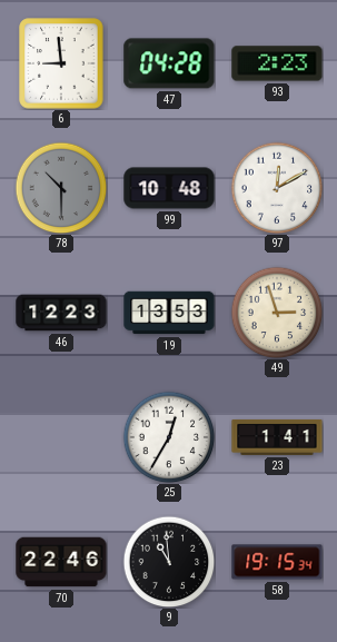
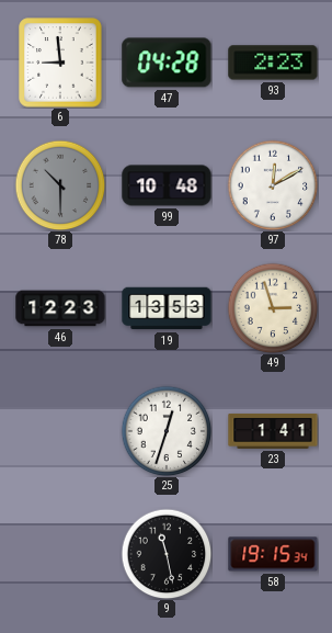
25: 12:35 -> 12:33 (167, 431)
70: 22:46 -> none (61, 562)
9: 10:59 -> 11:28 (167, 554)
